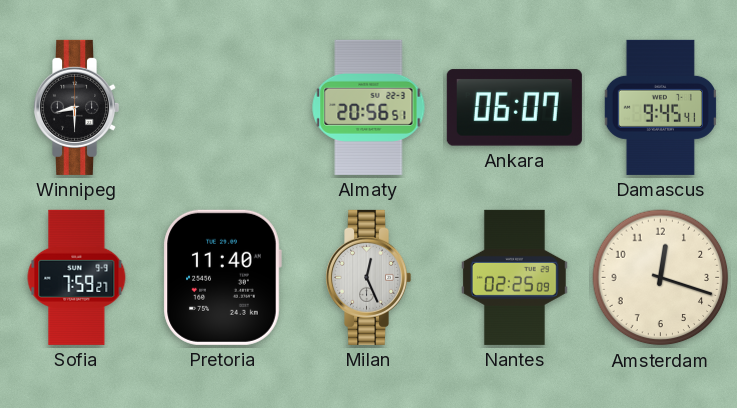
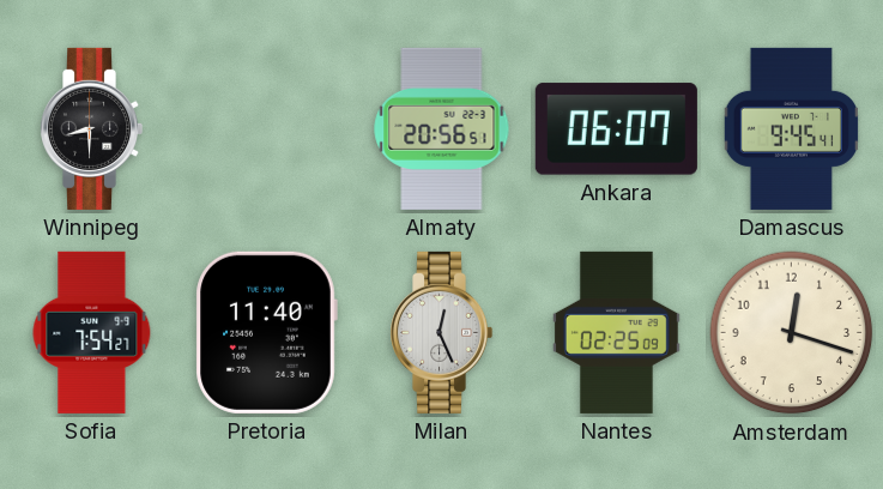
Sofia: 7:59 -> 7:54 (92, 332)
